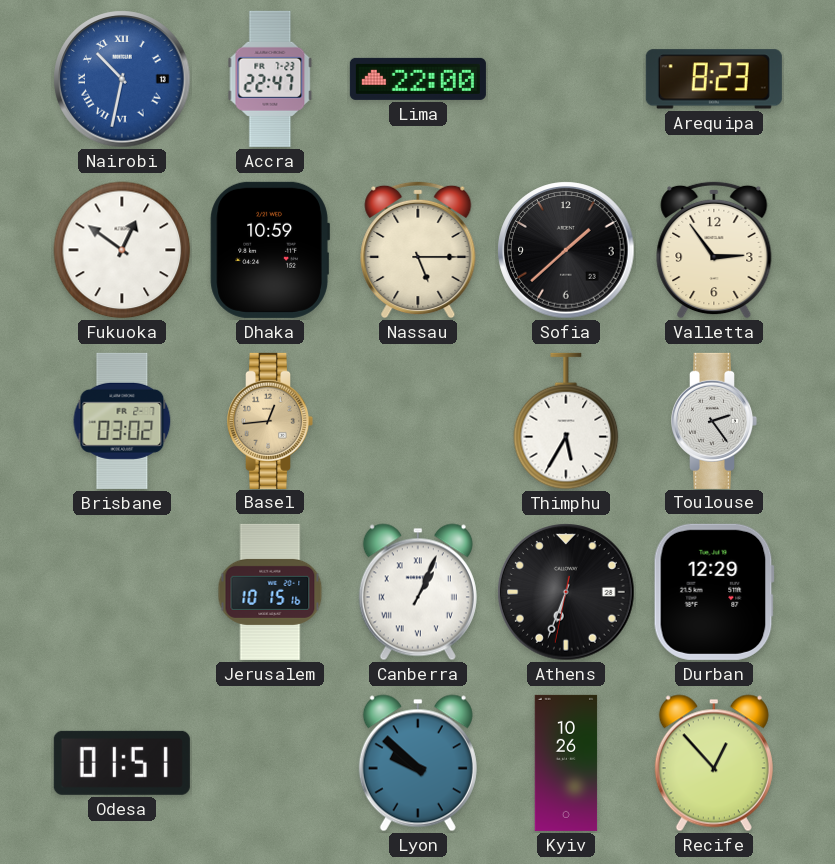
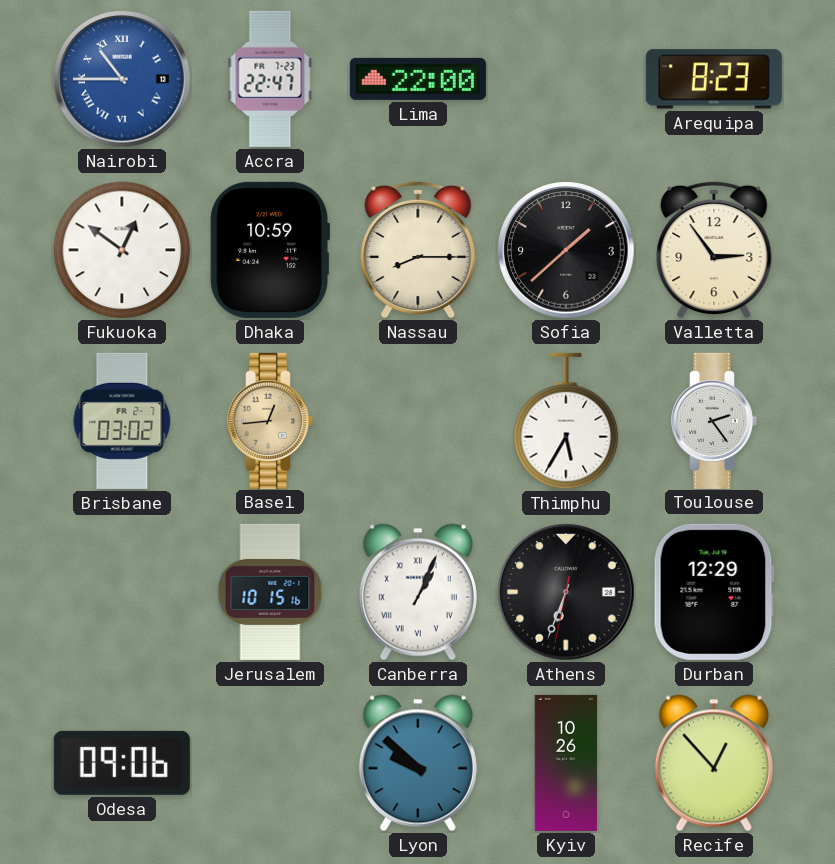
Nairobi: 10:32 -> 10:45 (122, 79)
Nassau: 5:15 -> 8:15 (418, 250)
Odesa: 01:51 -> 09:06 (122, 763)
